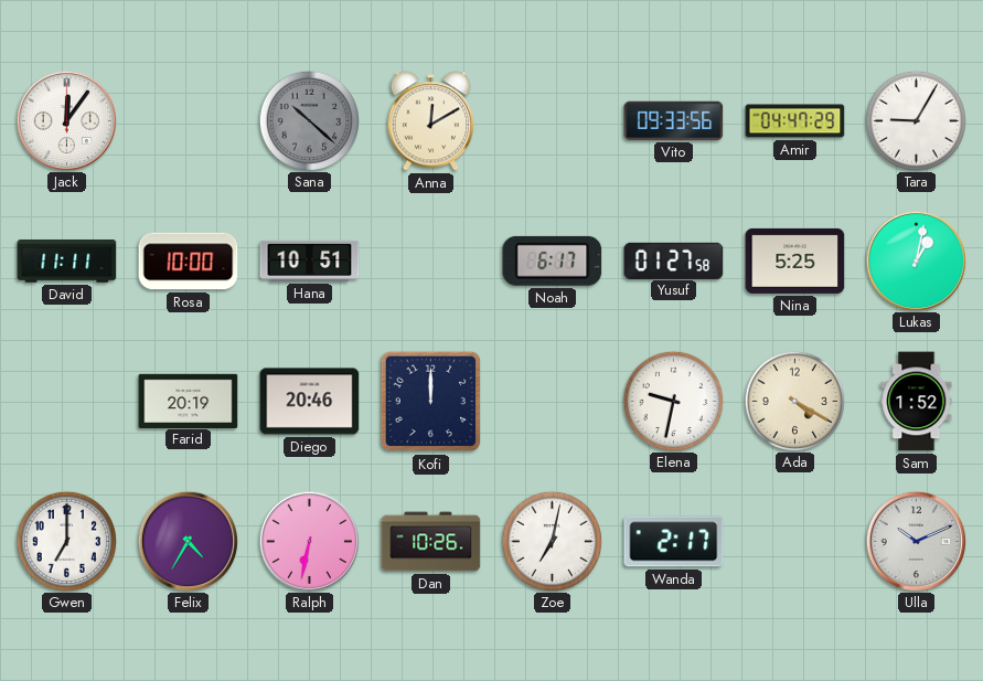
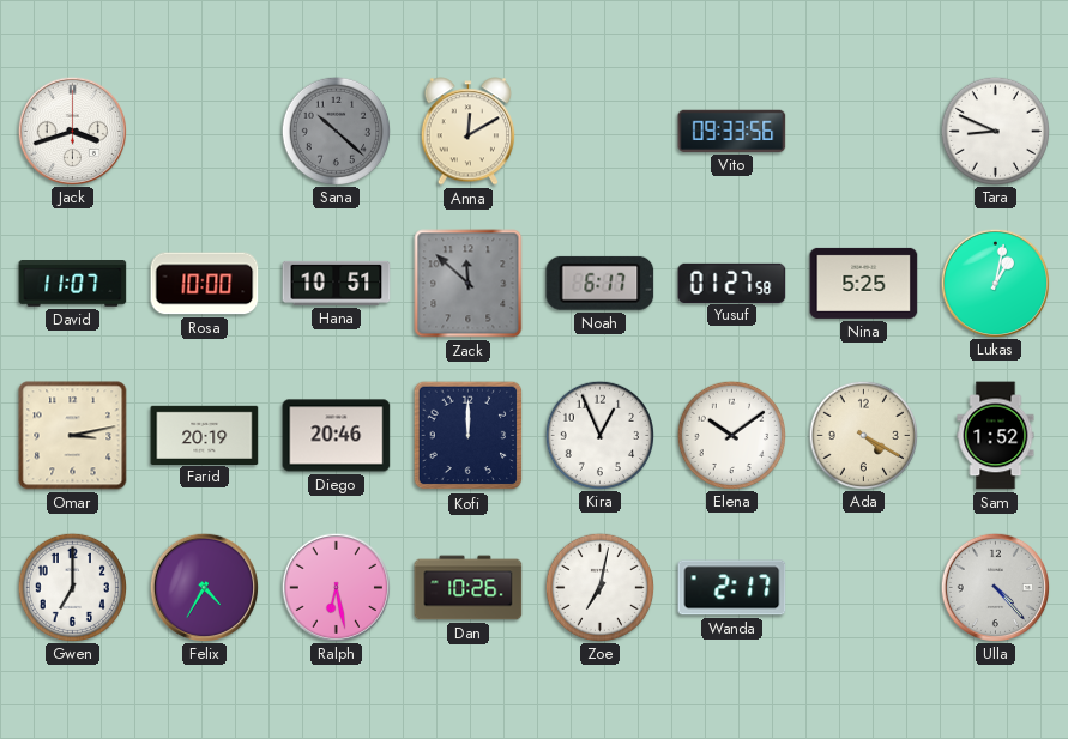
Jack: 12:06 -> 3:42 (72, 131)
Amir: 04:47 -> none (795, 121)
Tara: 9:05 -> 8:49 (995, 131)
David: 11:11 -> 11:07 (73, 284)
Zack: none -> 11:52 (469, 284)
Omar: none -> 3:13 (73, 436)
Kira: none -> 12:56 (599, 435)
Elena: 9:32 -> 10:09 (731, 435)
Ralph: 6:32 -> 6:28 (336, 587)
Ulla: 10:11 -> 4:23 (995, 587)
